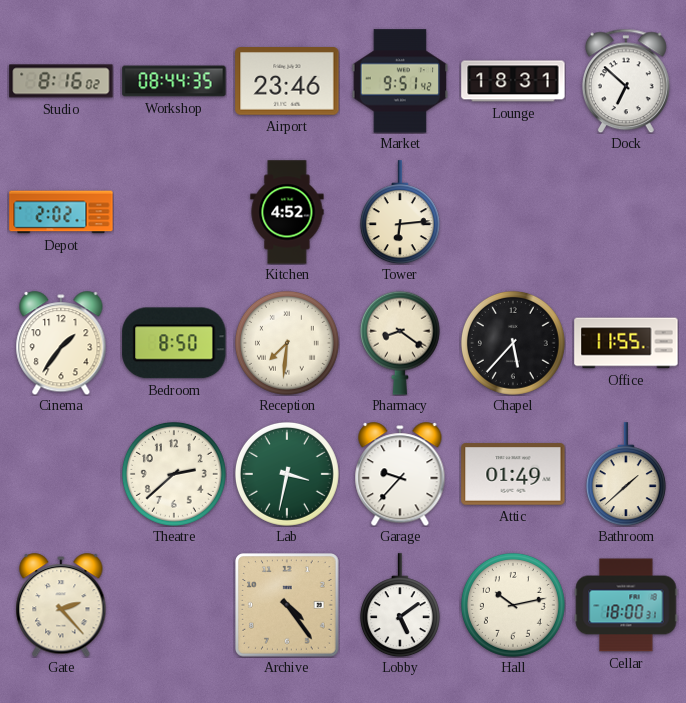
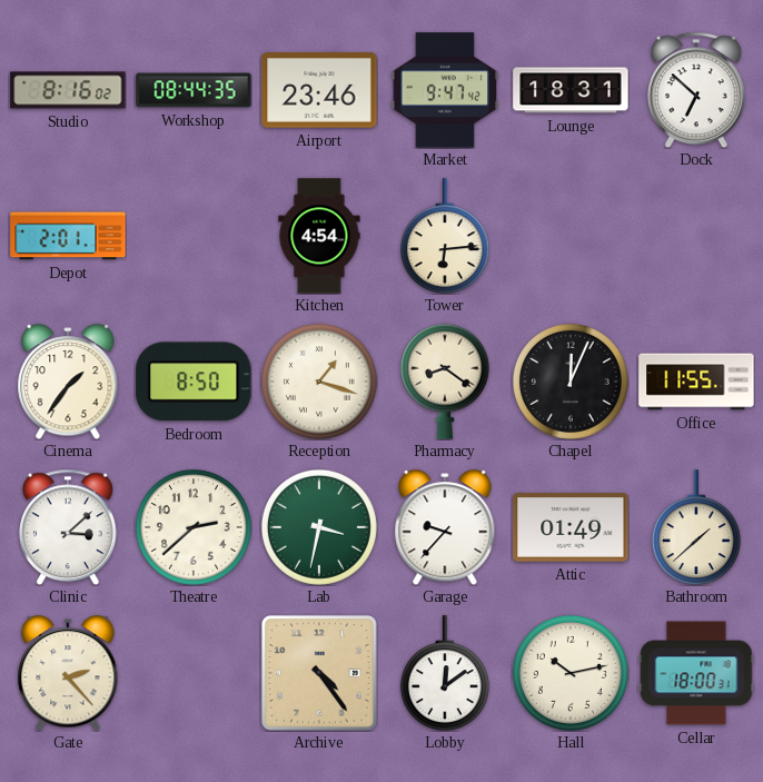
Market: 9:51 -> 9:47 (445, 90)
Depot: 2:02 -> 2:01 (68, 236)
Kitchen: 4:52 -> 4:54 (319, 236)
Reception: 7:31 -> 1:18 (319, 382)
Chapel: 5:37 -> 12:04 (571, 382)
Clinic: none -> 3:08 (68, 527)
Lobby: 5:09 -> 12:09 (445, 673)
